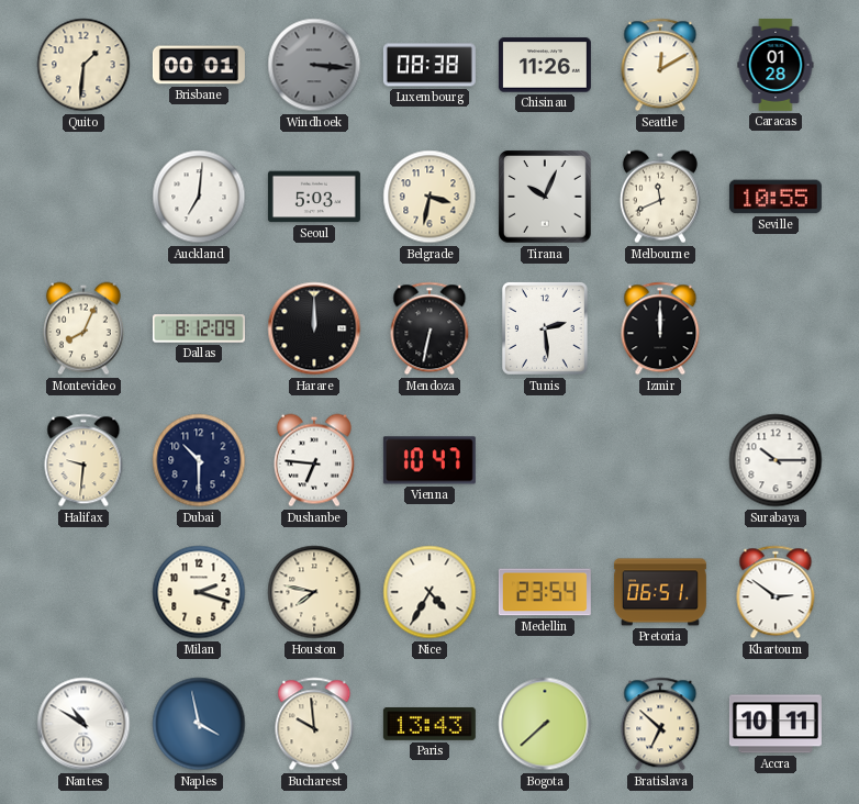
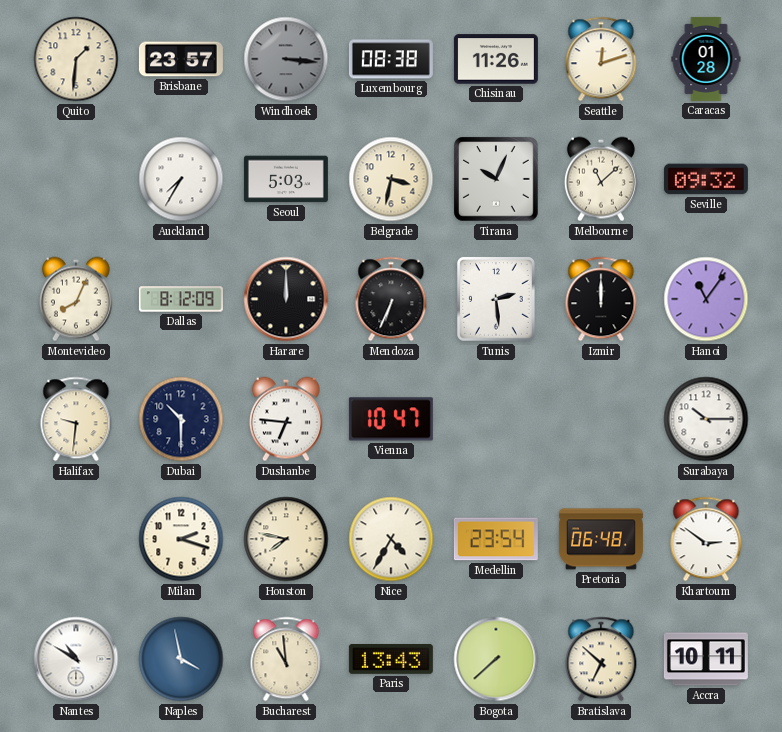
Brisbane: 00:01 -> 23:57 (181, 59)
Seattle: 12:10 -> 12:12 (601, 59)
Auckland: 7:01 -> 7:35 (181, 179)
Melbourne: 11:41 -> 11:08 (601, 179)
Seville: 10:55 -> 09:32 (706, 179)
Mendoza: 6:32 -> 6:34 (391, 299)
Hanoi: none -> 11:06 (706, 299)
Pretoria: 06:51 -> 06:48 (601, 539)
Bucharest: 9:59 -> 10:59 (286, 659)
